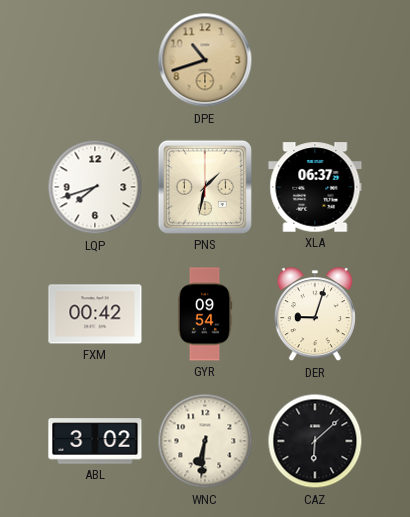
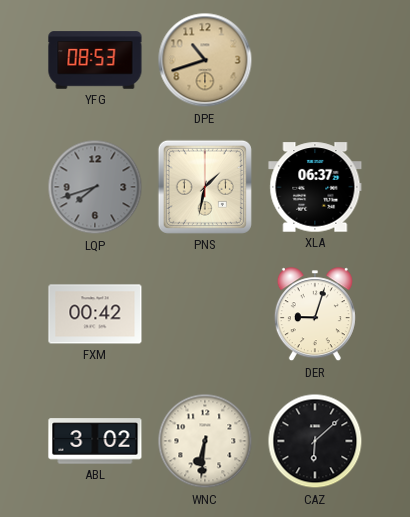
YFG: none -> 08:53 (95, 60)
LQP dial: white -> grey (95, 187)
GYR: 09:54 -> none (205, 314)
